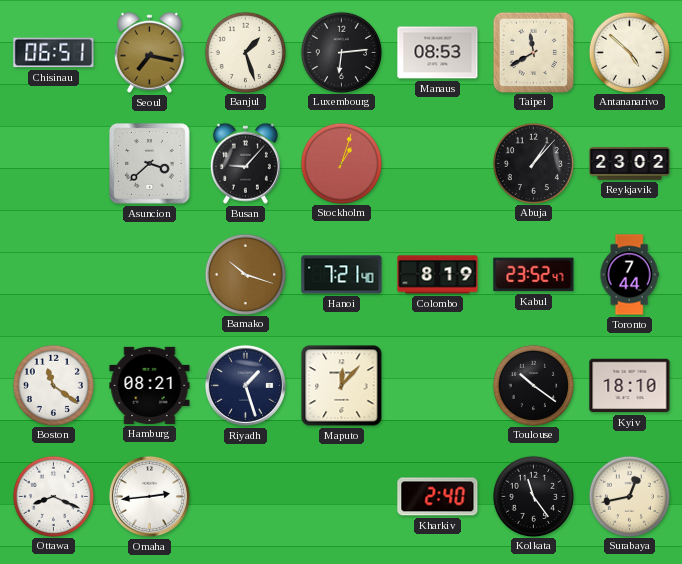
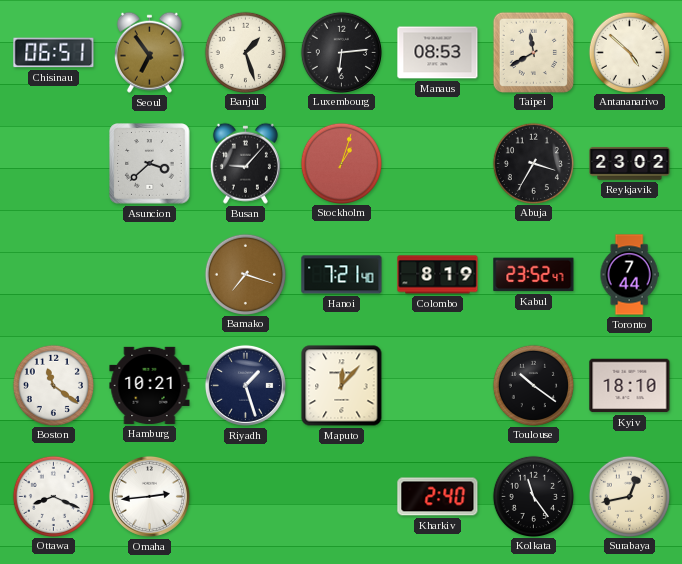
Seoul: 7:17 -> 6:54 (149, 52)
Abuja: 1:07 -> 3:35 (533, 163)
Bamako: 10:18 -> 7:18 (245, 274)
Hamburg: 08:21 -> 10:21 (150, 385)
